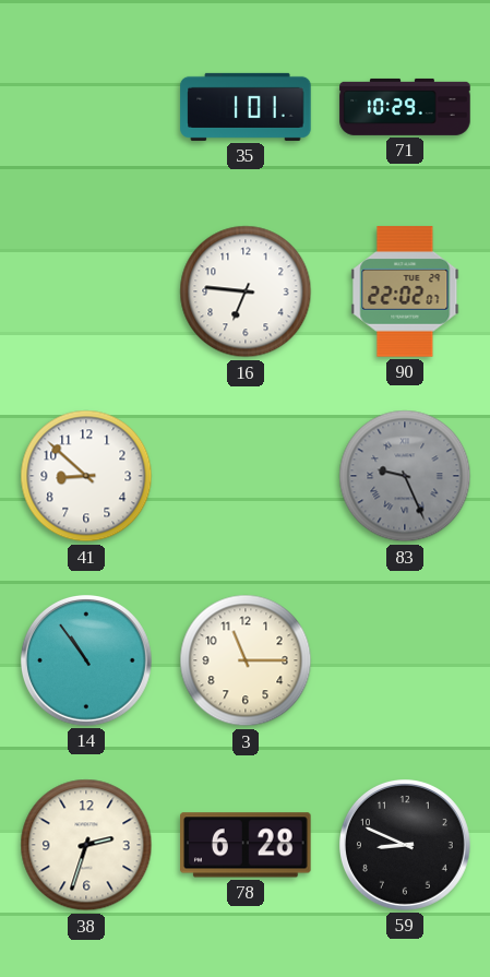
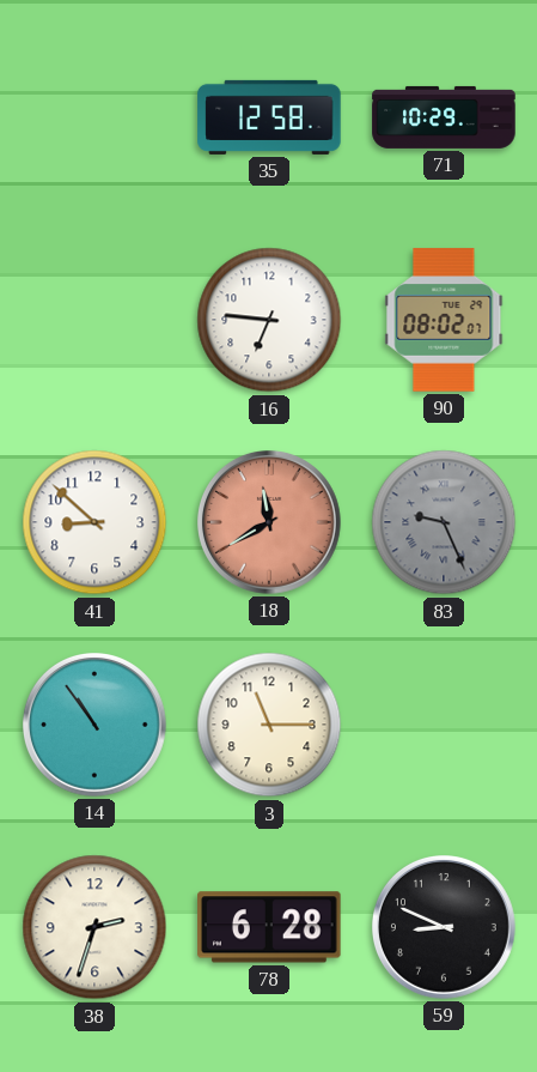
35: 1:01 -> 12:58 (269, 117)
90: 22:02 -> 08:02 (444, 320)
18: none -> 11:40 (270, 523)
